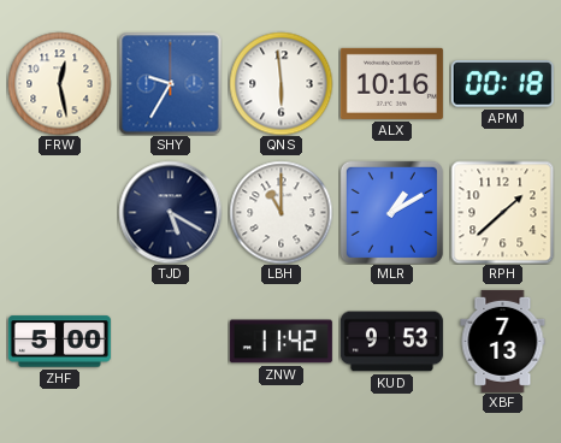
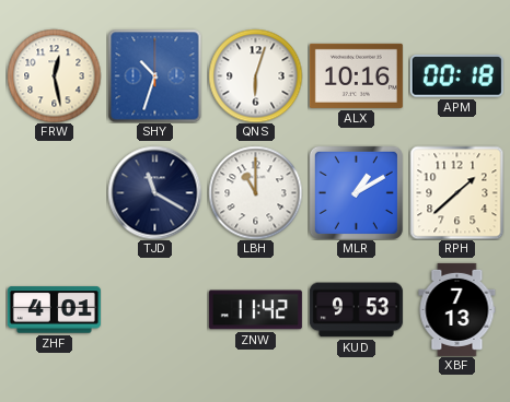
SHY: 9:35 -> 10:33 (154, 75)
QNS: 5:59 -> 6:03 (255, 75)
TJD: 5:20 -> 11:20 (154, 192)
ZHF: 5:00 -> 4:01 (54, 310)
